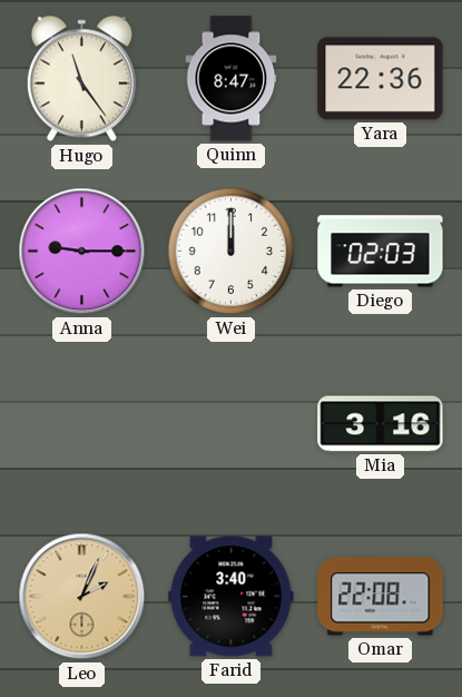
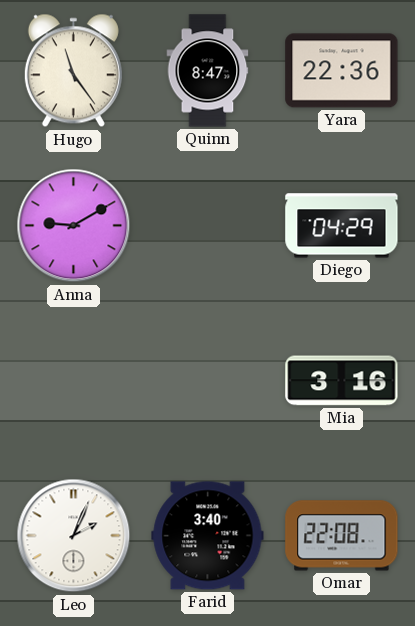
Anna: 9:15 -> 9:10 (74, 226)
Wei: 12:00 -> none (232, 252)
Diego: 02:03 -> 04:29 (342, 226)
Leo dial: champagne -> white (74, 536)
